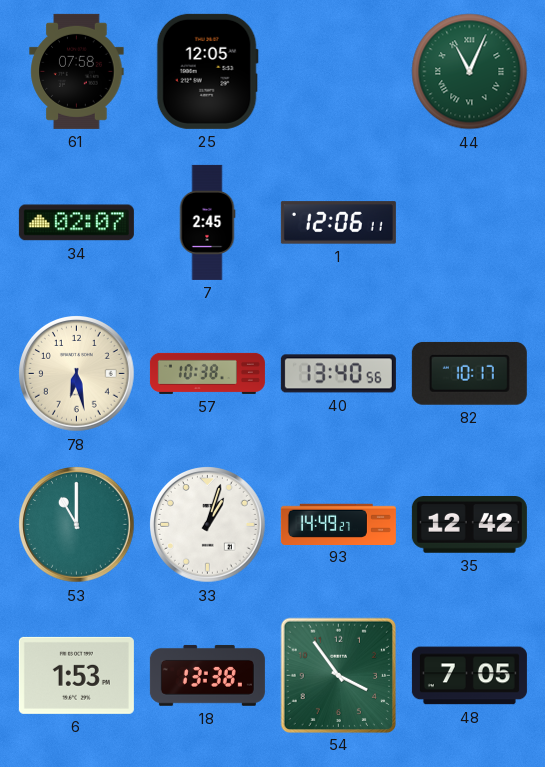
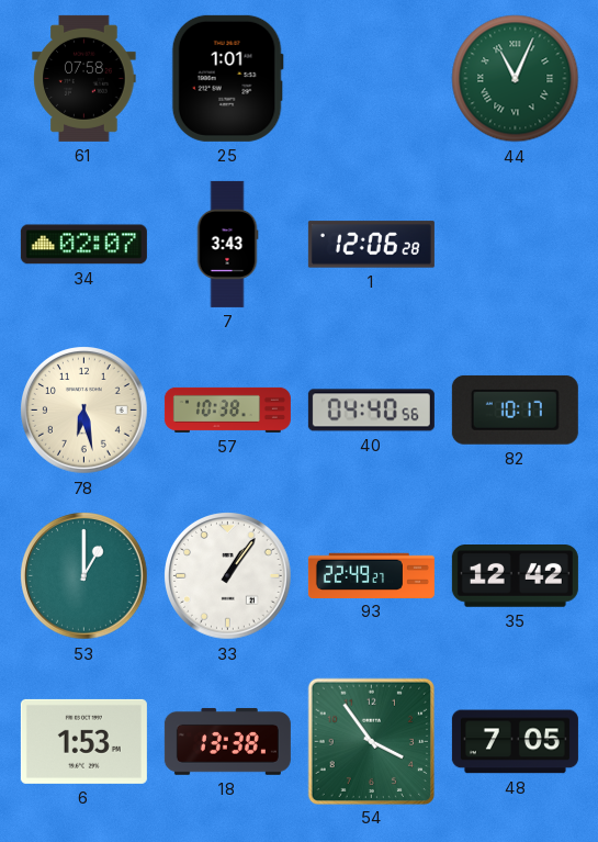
25: 12:05 -> 1:01 (227, 78)
7: 2:45 -> 3:43 (227, 244)
1: 12:06:11 -> 12:06:28 (371, 245)
40: 13:40 -> 04:40 (371, 411)
53: 11:00 -> 1:00 (84, 576)
33: 1:03 -> 1:06 (228, 576)
93: 14:49 -> 22:49 (371, 575)
